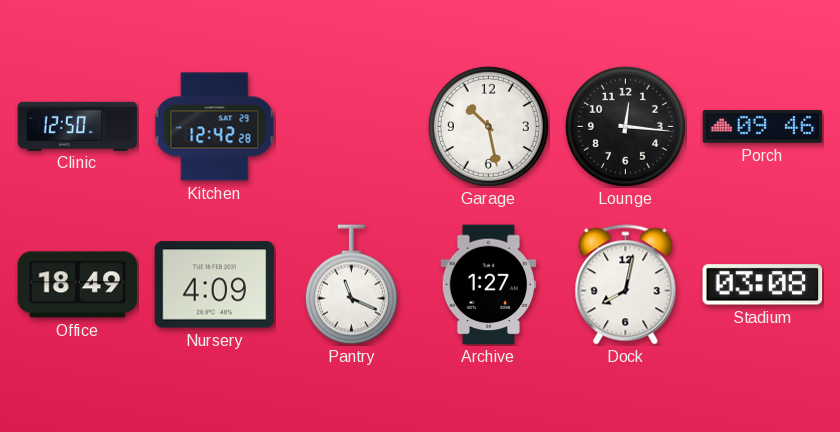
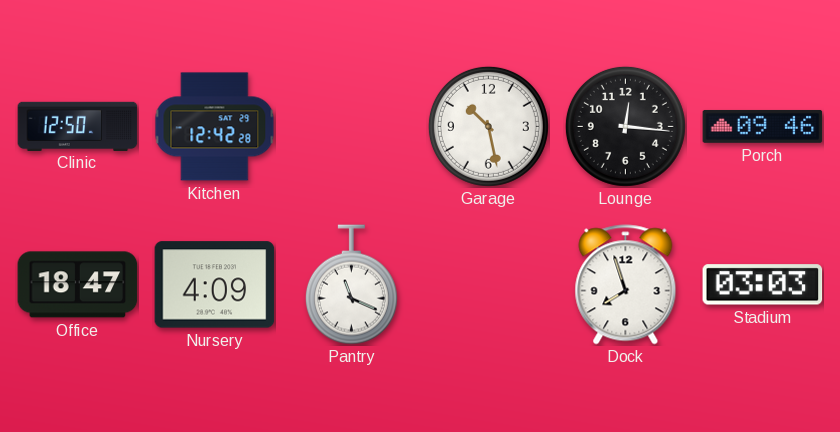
Office: 18:49 -> 18:47 (78, 285)
Archive: 1:27 -> none (489, 285)
Dock: 8:02 -> 7:57 (626, 285)
Stadium: 03:08 -> 03:03 (763, 285)
